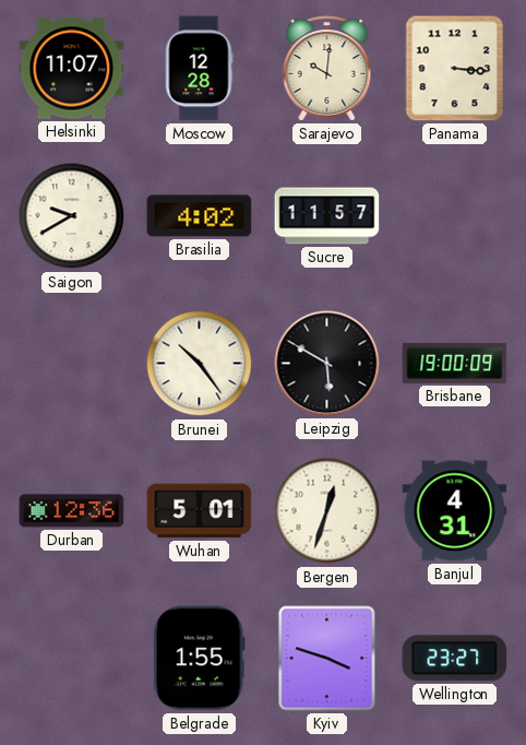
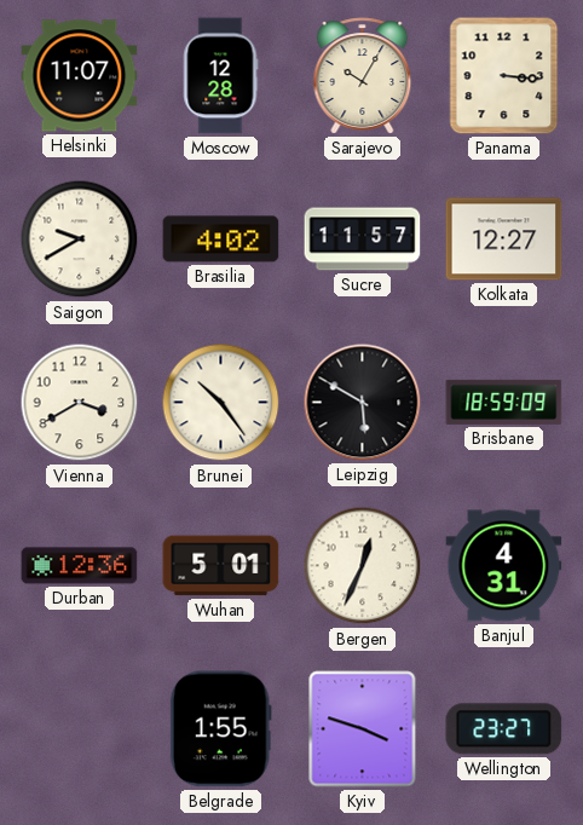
Sarajevo: 10:01 -> 10:05 (363, 76)
Kolkata: none -> 12:27 (504, 240)
Vienna: none -> 3:40 (80, 403)
Brisbane: 19:00 -> 18:59 (504, 402)
Bergen: 12:33 -> 12:34 (363, 566)
